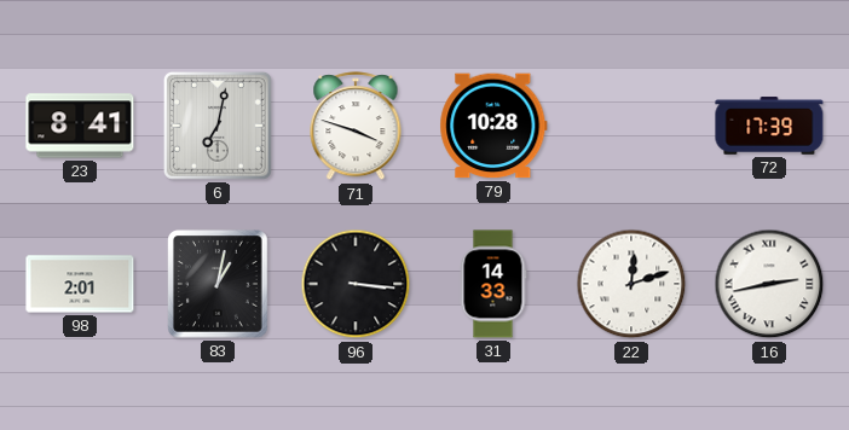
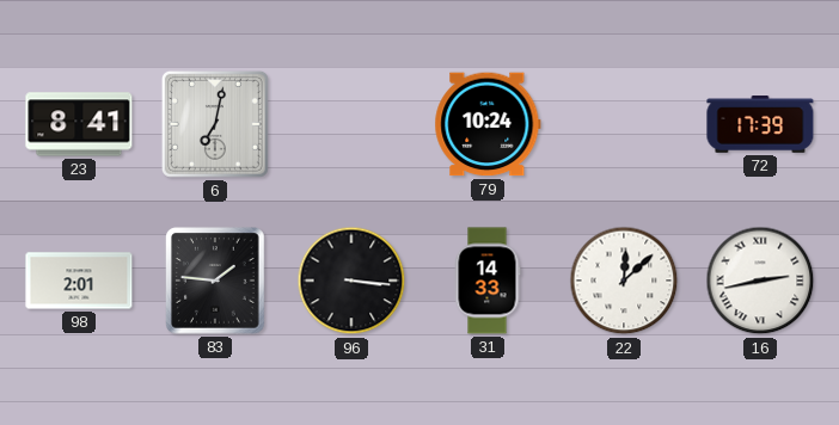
71: 3:48 -> none (356, 127)
79: 10:28 -> 10:24 (488, 124)
83: 1:02 -> 1:46 (215, 281)
22: 12:12 -> 12:08 (624, 281)
